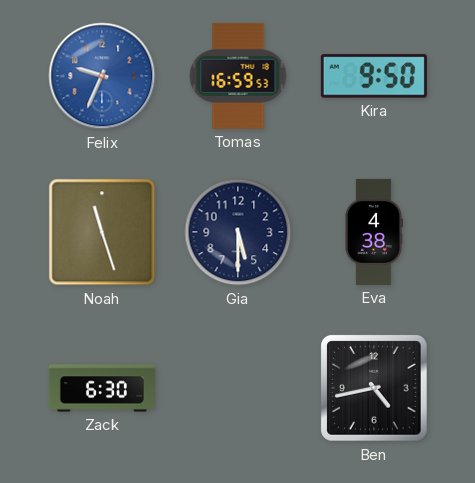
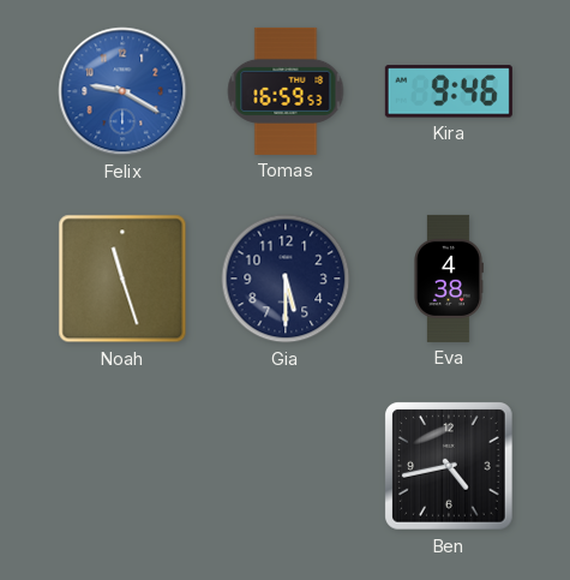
Felix: 9:34 -> 9:20 (122, 91)
Kira: 9:50 -> 9:46 (449, 91)
Zack: 6:30 -> none (102, 388)
